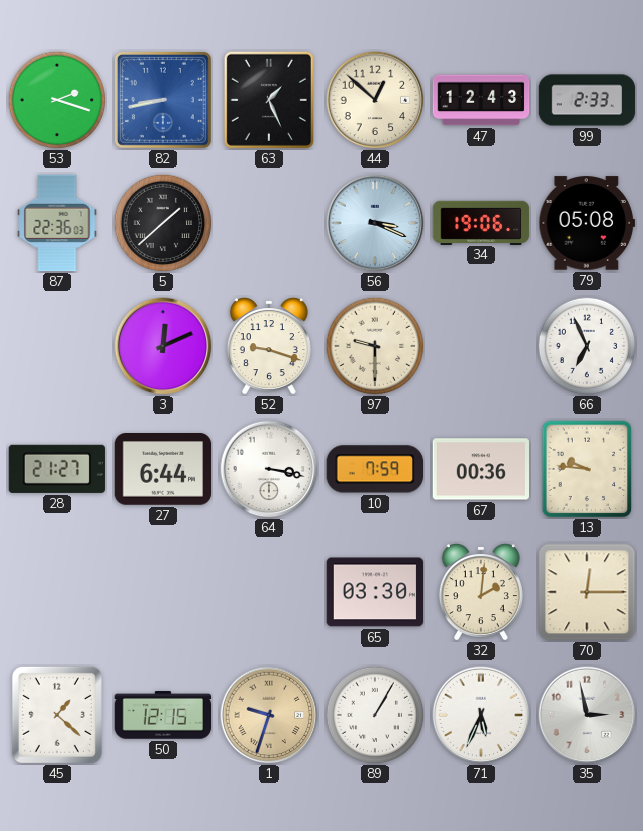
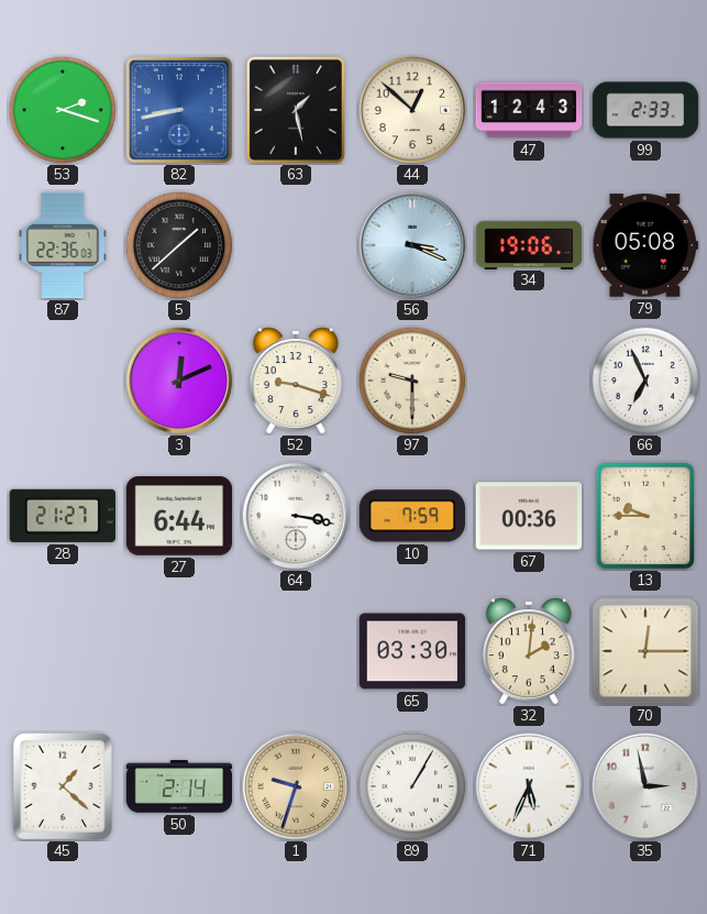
63: 1:26 -> 1:28 (296, 110)
13: 9:46 -> 9:45 (645, 516)
50: 12:15 -> 2:14 (179, 786)
